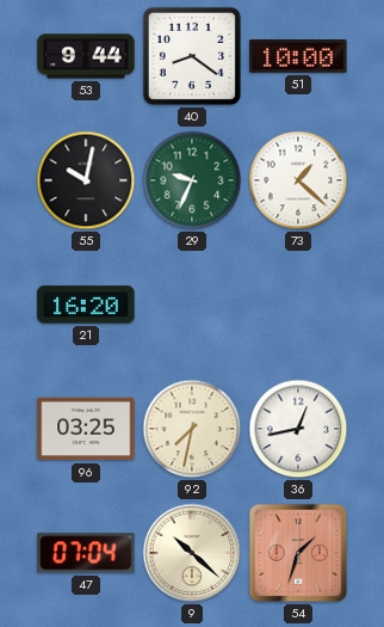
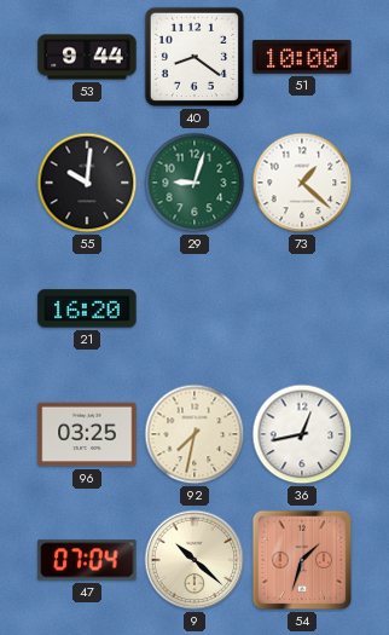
55: 10:02 -> 10:01 (87, 183)
29: 9:34 -> 9:03 (194, 183)
